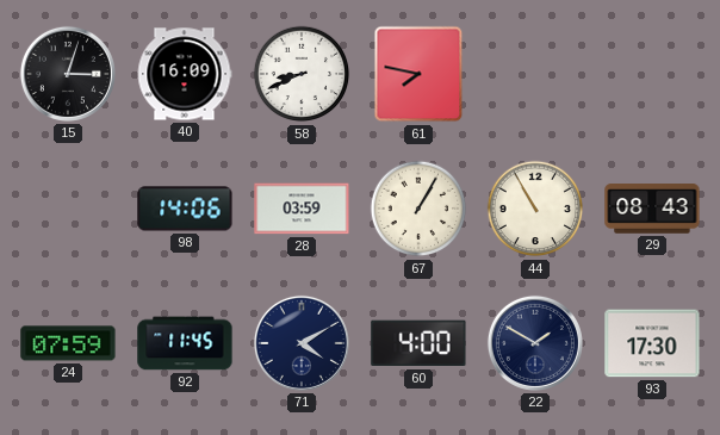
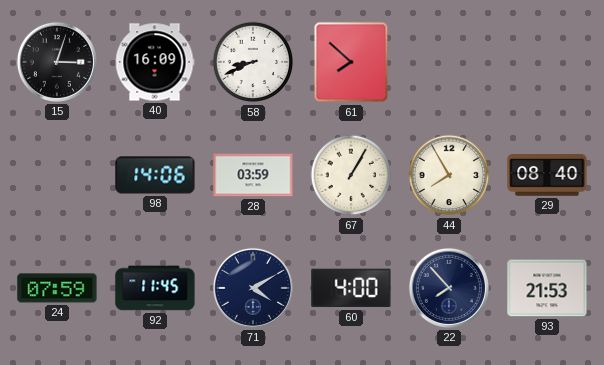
61: 7:47 -> 7:52 (351, 62)
44: 10:55 -> 7:55 (449, 175)
29: 08:43 -> 08:40 (547, 175)
22: 1:50 -> 7:53 (449, 288)
93: 17:30 -> 21:53 (547, 288)
